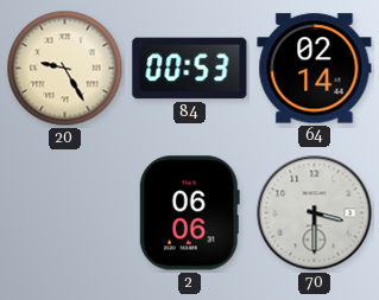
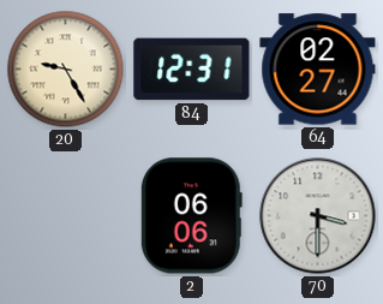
84: 00:53 -> 12:31 (192, 70)
64: 02:14 -> 02:27 (318, 70)
